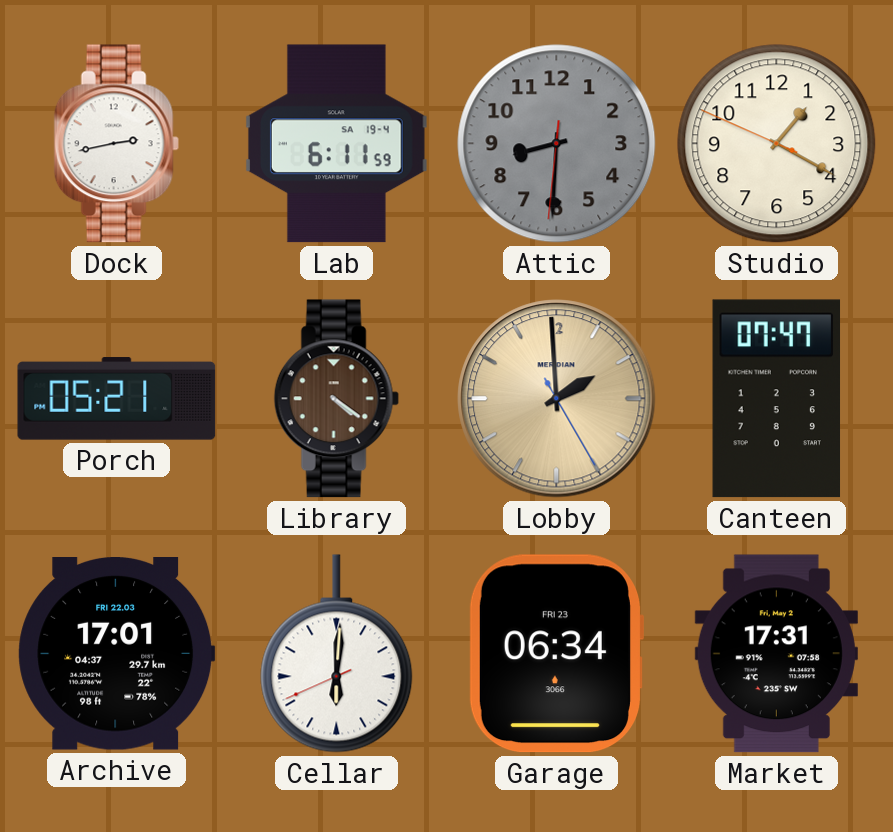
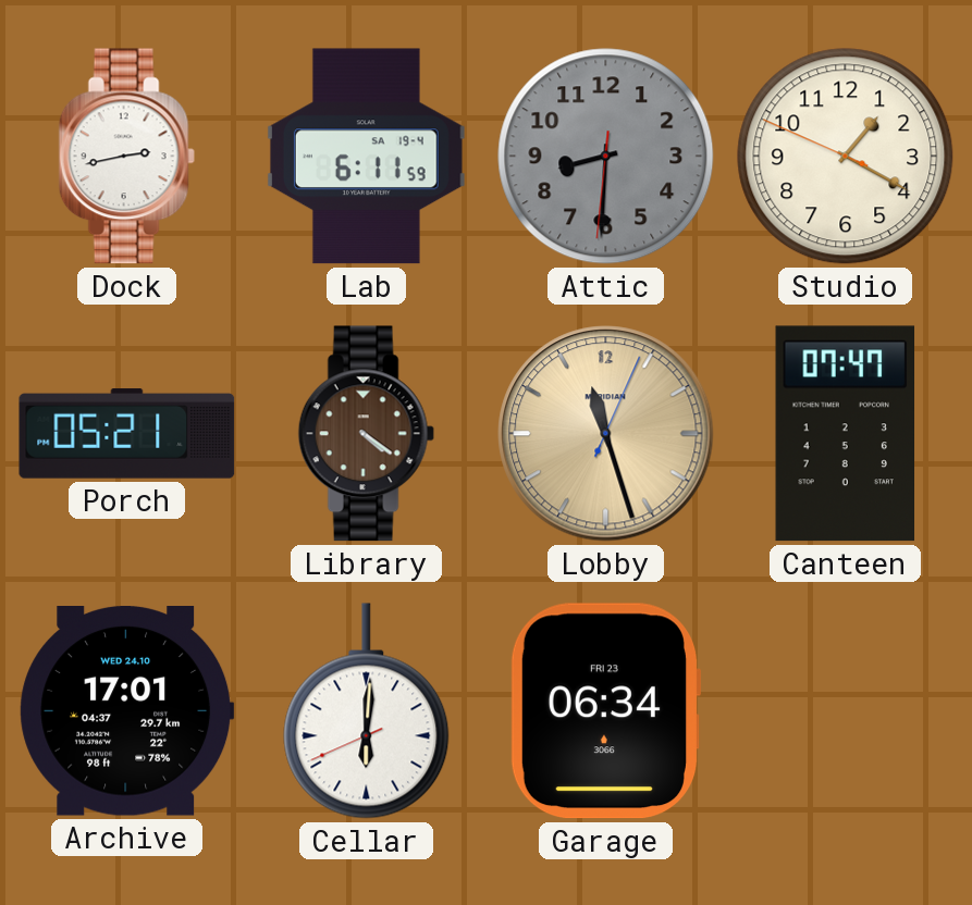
Lobby: 1:59 -> 11:27 (606, 434)
Archive date: FRI 22.03 -> WED 24.10 (127, 711)
Market: 17:31 -> none (776, 654)
